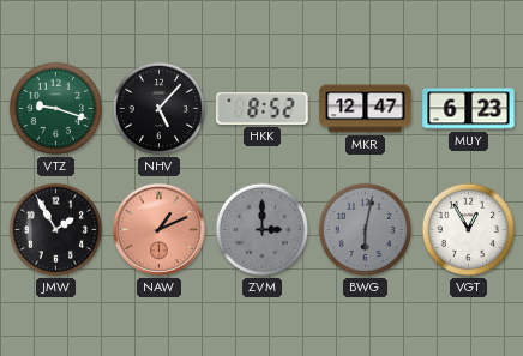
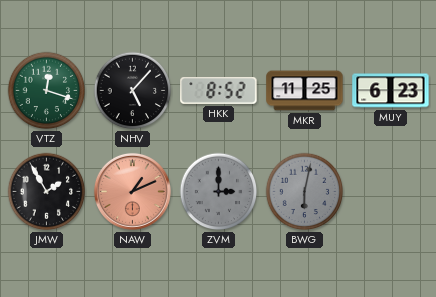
VTZ: 9:18 -> 12:18 (47, 91)
MKR: 12:47 -> 11:25 (305, 91)
VGT: 12:55 -> none (469, 230)
